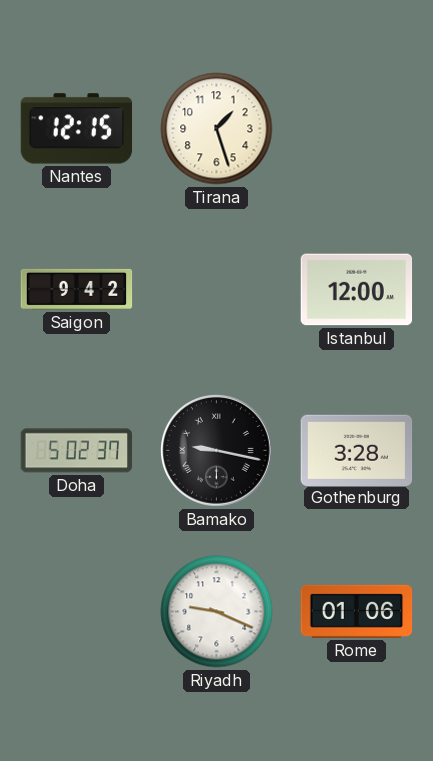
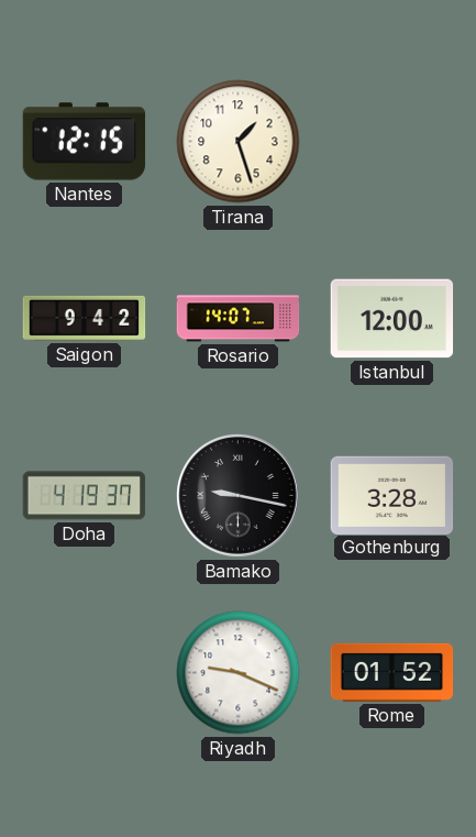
Rosario: none -> 14:07 (239, 319)
Doha: 5:02 -> 4:19 (85, 496)
Rome: 01:06 -> 01:52 (392, 672)
